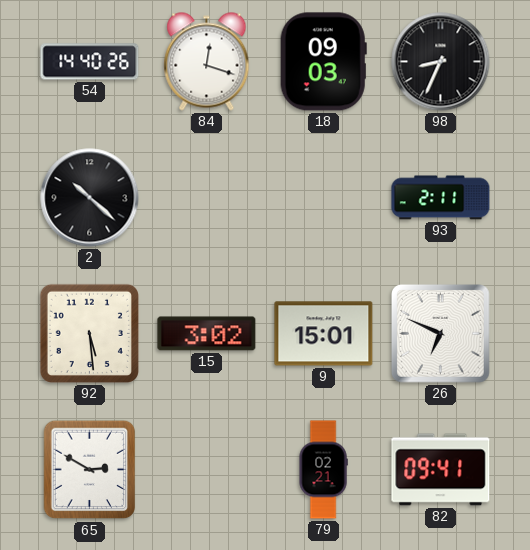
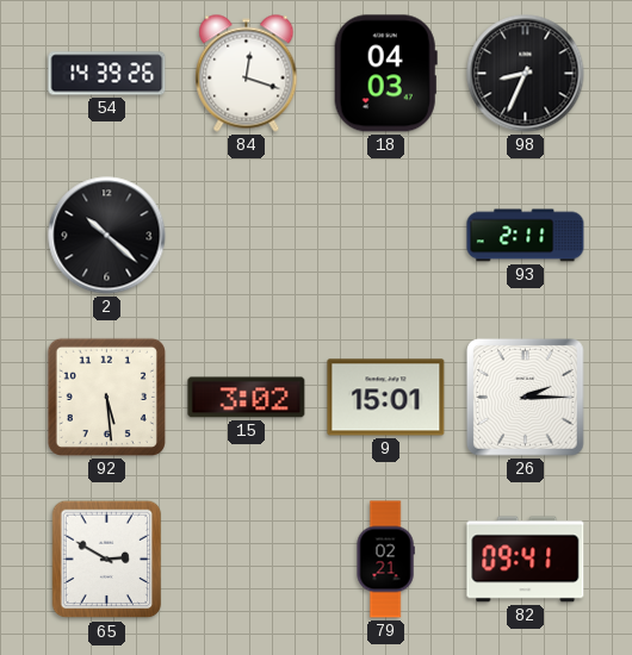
54: 14:40 -> 14:39 (107, 74)
18: 09:03 -> 04:03 (385, 74)
26: 6:49 -> 2:15 (526, 398)
